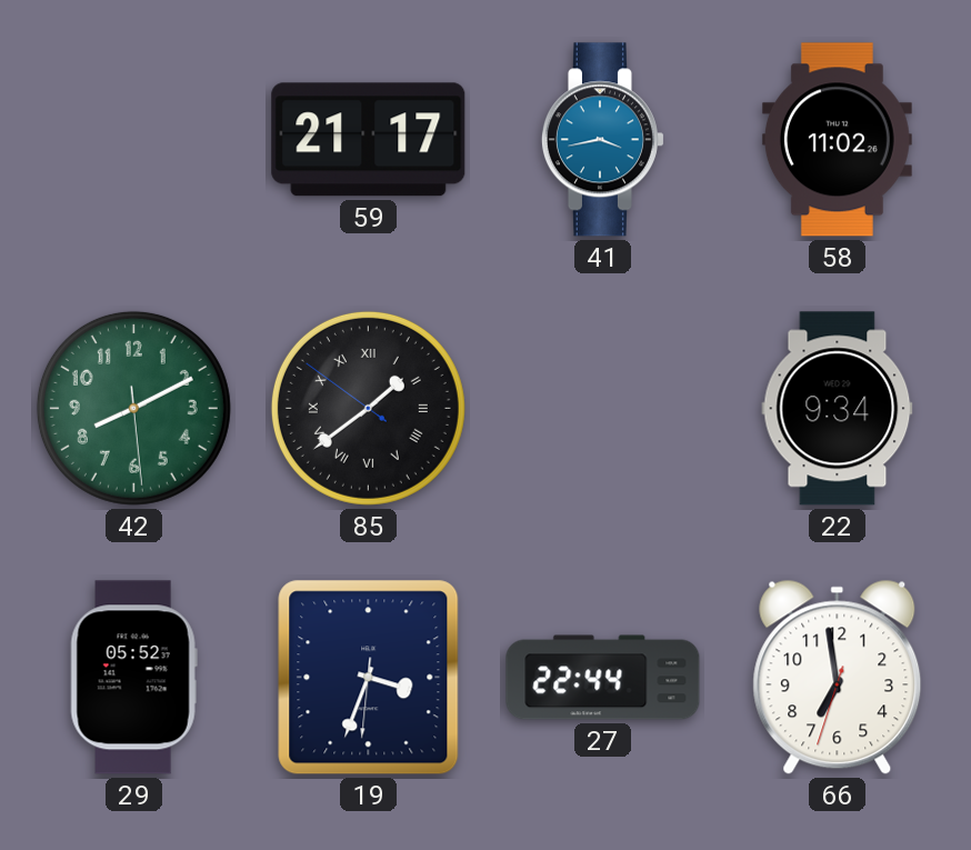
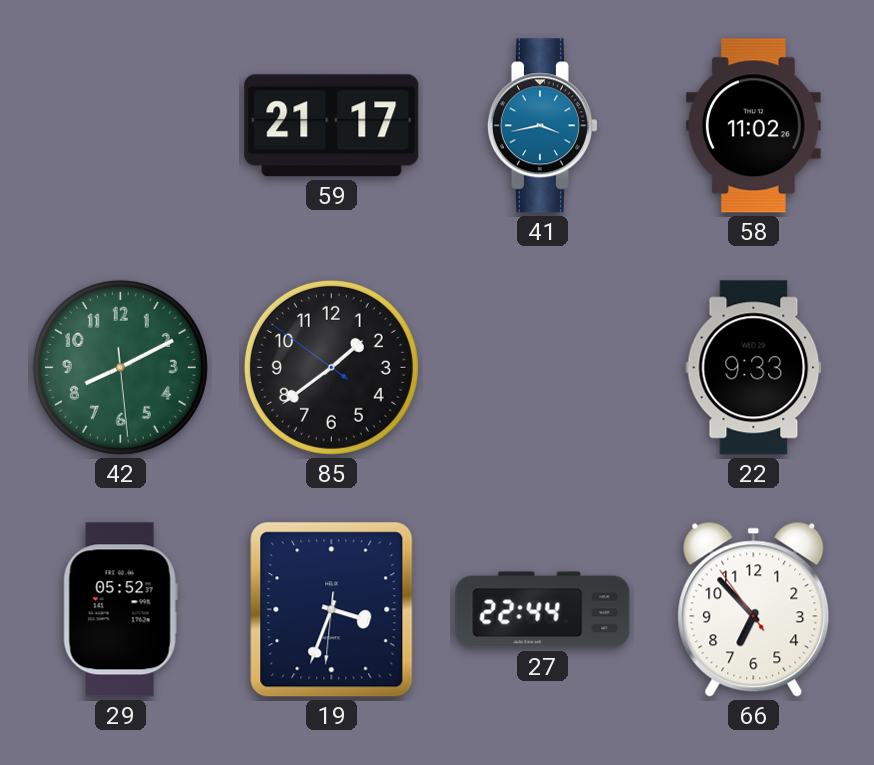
85 numerals: Roman -> Arabic (331, 367)
22: 9:34 -> 9:33 (754, 368)
66: 6:58 -> 6:52 (754, 609)
